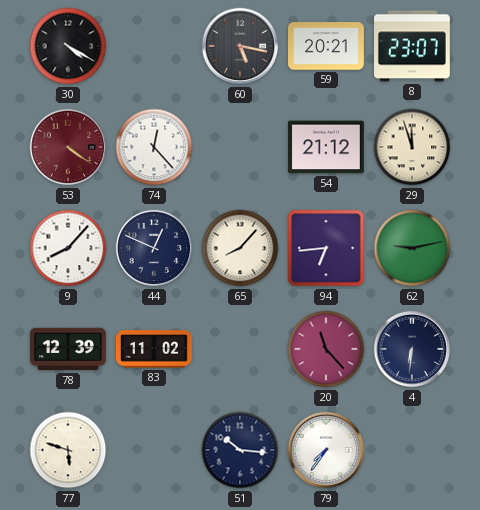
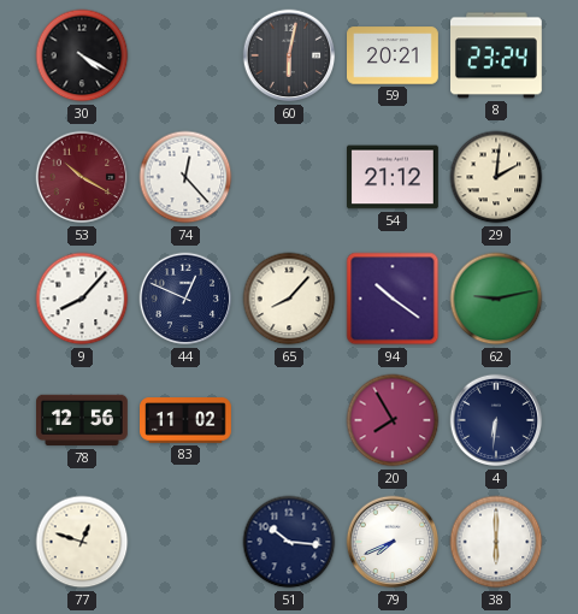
60: 5:17 -> 6:02 (289, 55)
8: 23:07 -> 23:24 (497, 55)
53: 4:21 -> 10:20 (82, 177)
29: 11:57 -> 2:01 (496, 177)
94: 6:44 -> 10:21 (393, 299)
78: 12:39 -> 12:56 (83, 420)
20: 11:23 -> 7:55 (393, 420)
77: 5:48 -> 12:48 (82, 542)
79: 7:36 -> 7:41 (393, 542)
38: none -> 6:00 (496, 542)
